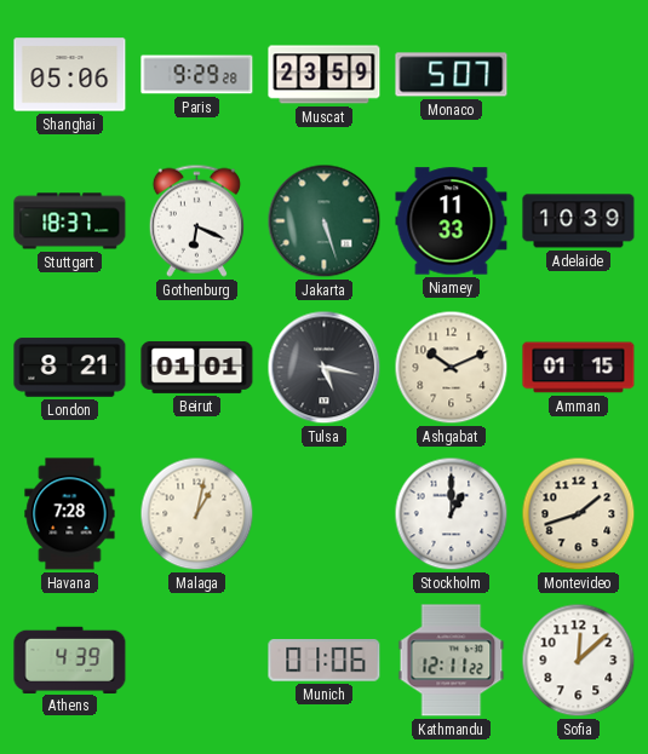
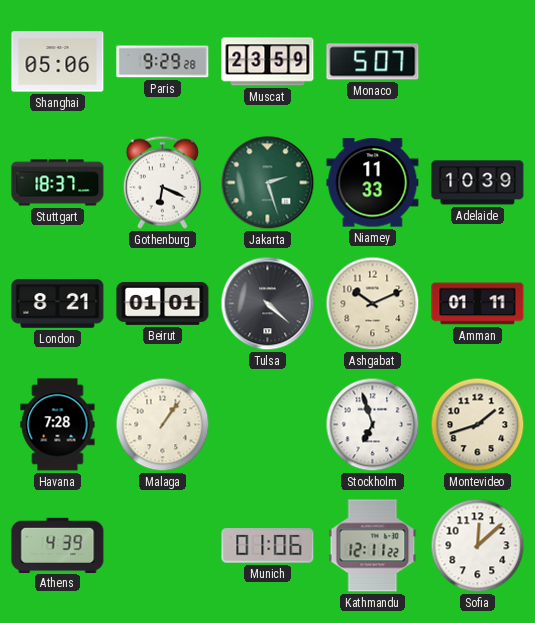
Jakarta: 5:27 -> 2:27 (268, 183)
Tulsa: 5:17 -> 4:22 (268, 304)
Amman: 01:15 -> 01:11 (478, 304)
Malaga: 1:02 -> 1:06 (163, 425)
Stockholm: 1:00 -> 6:57 (373, 425)
